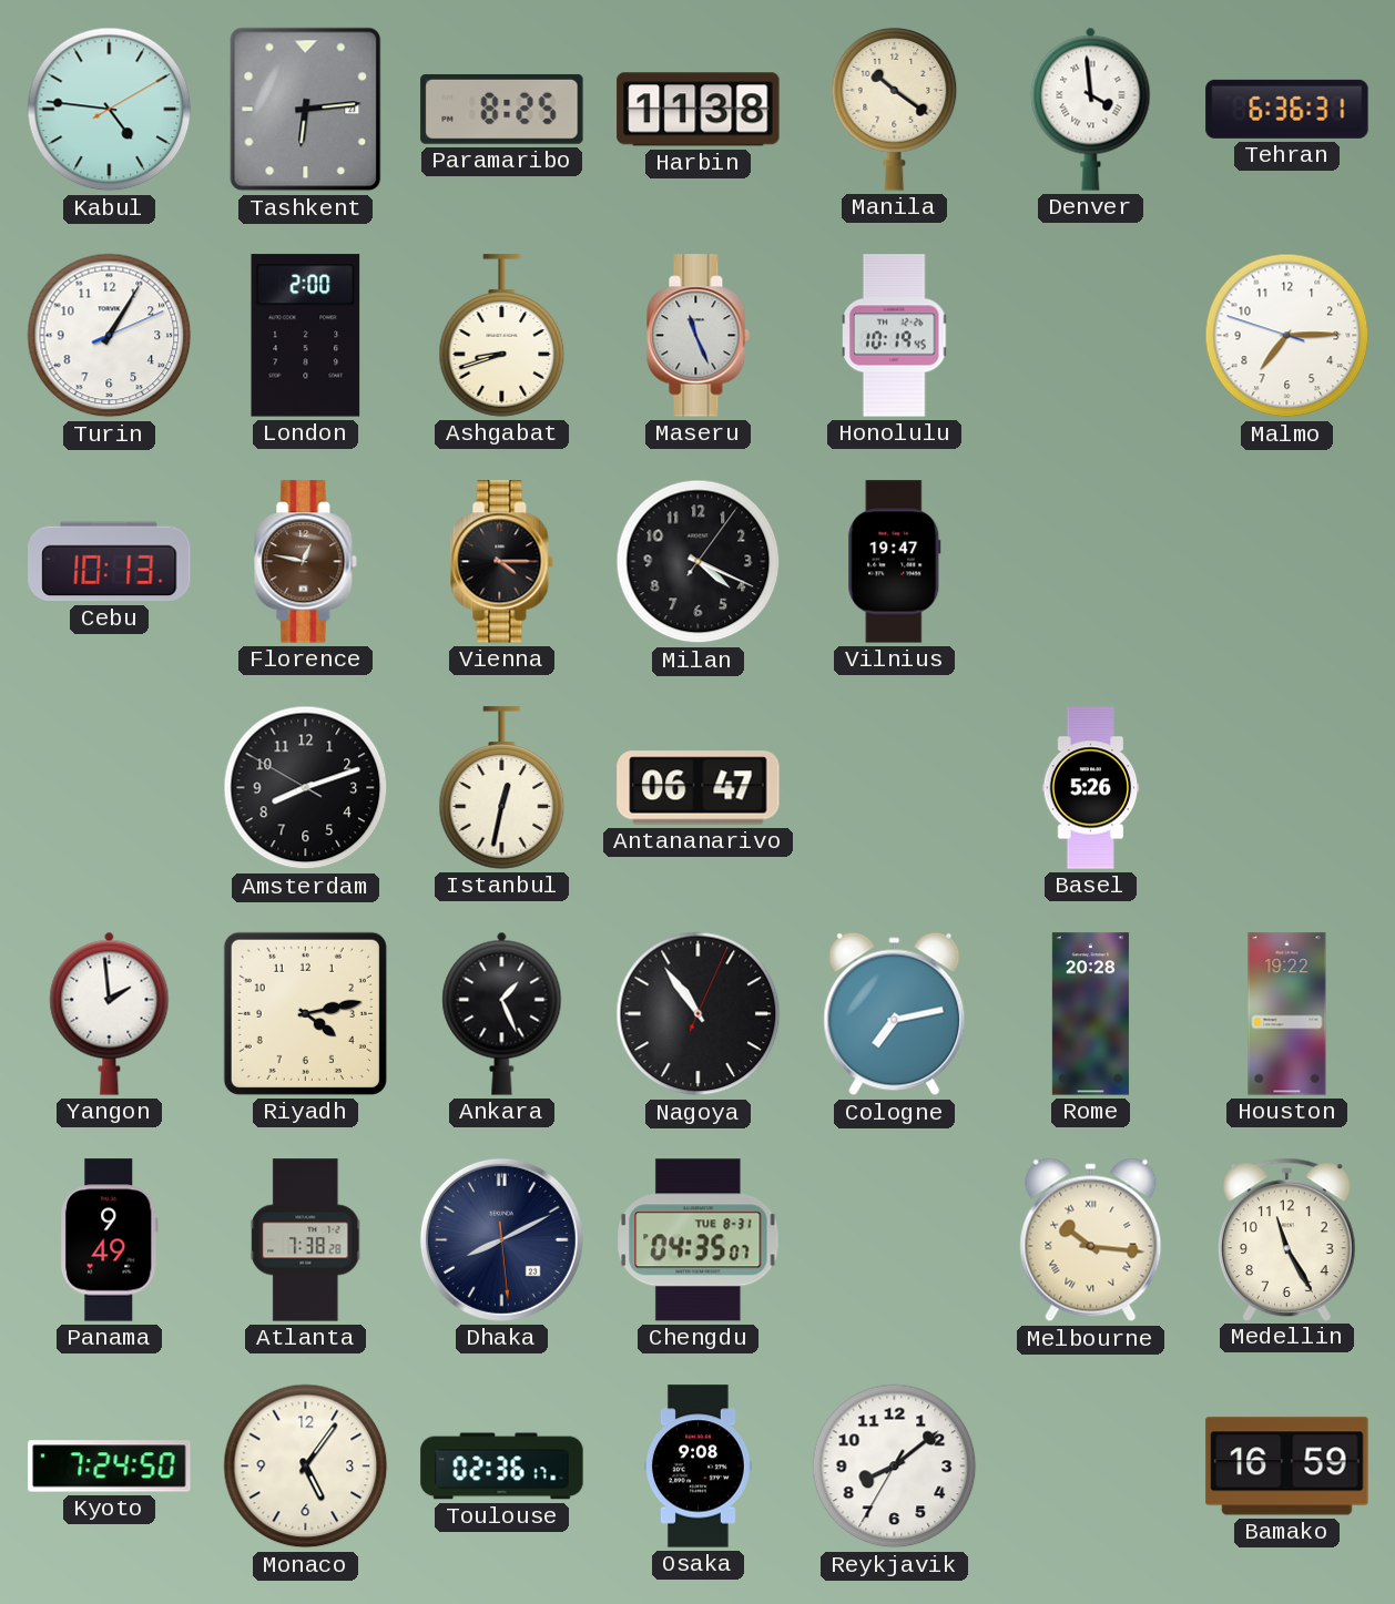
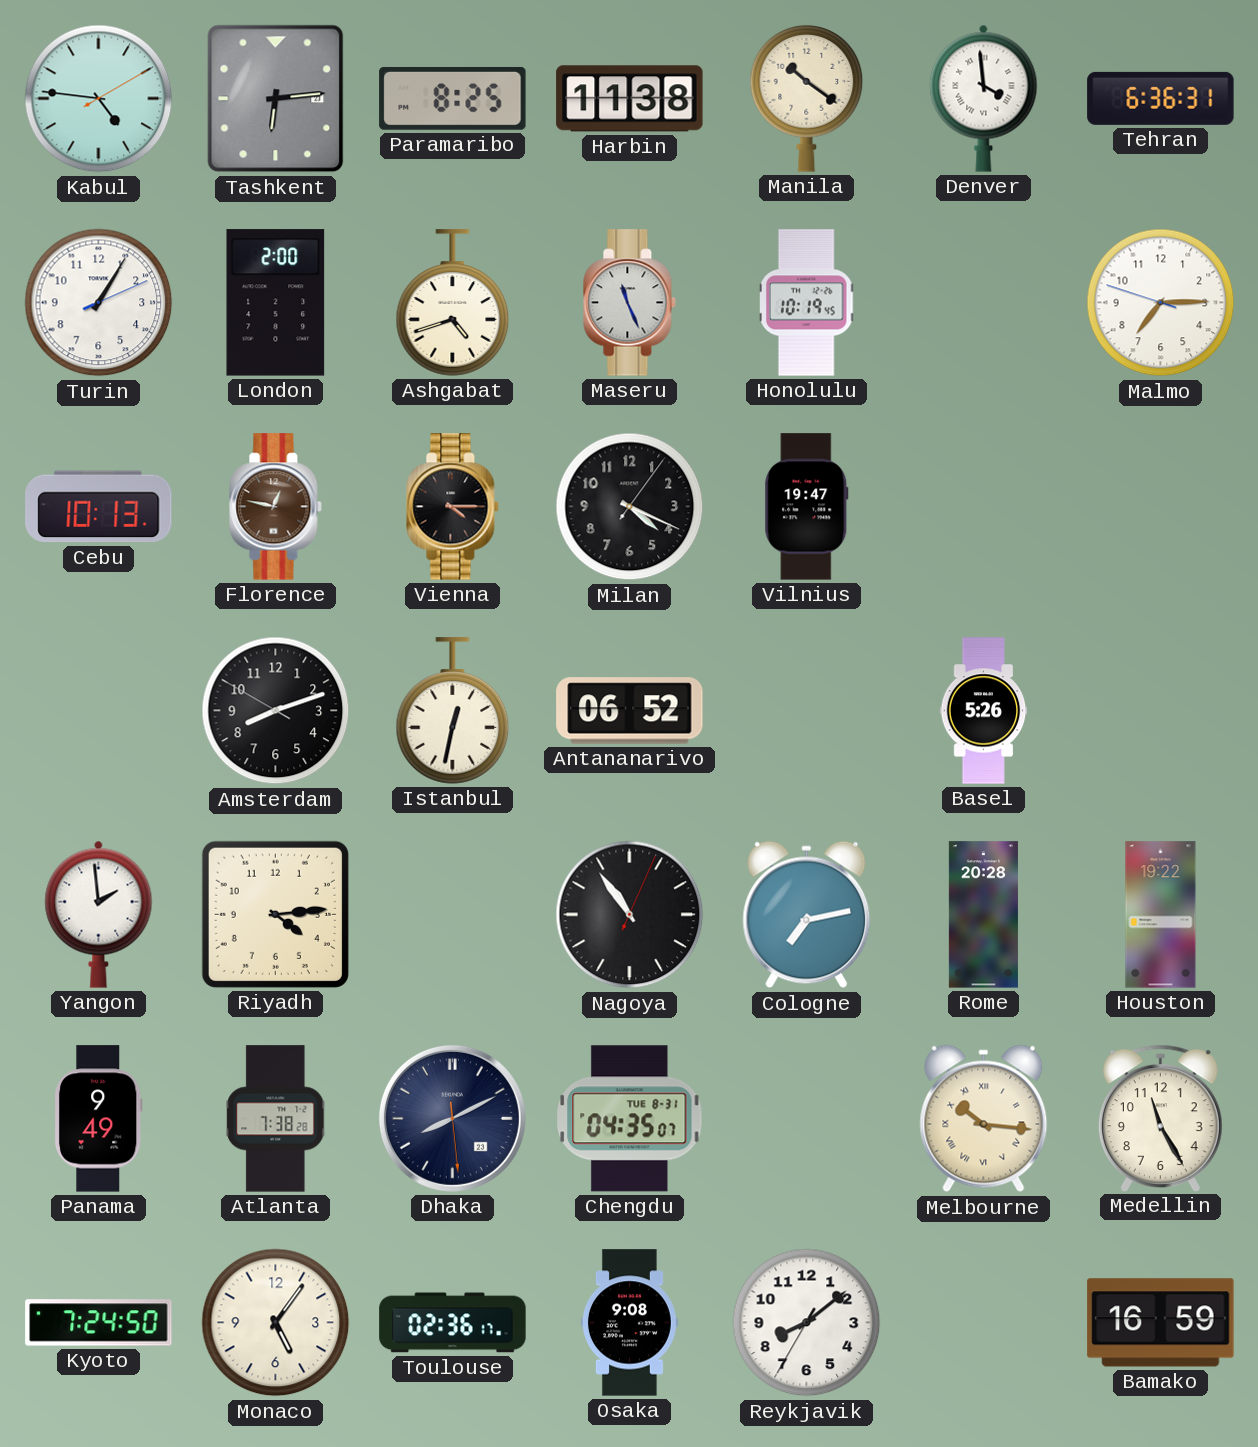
Ashgabat: 8:42 -> 4:42 (453, 303)
Antananarivo: 06:47 -> 06:52 (630, 711)
Riyadh: 4:13 -> 4:14 (275, 914)
Ankara: 1:26 -> none (502, 1013)
